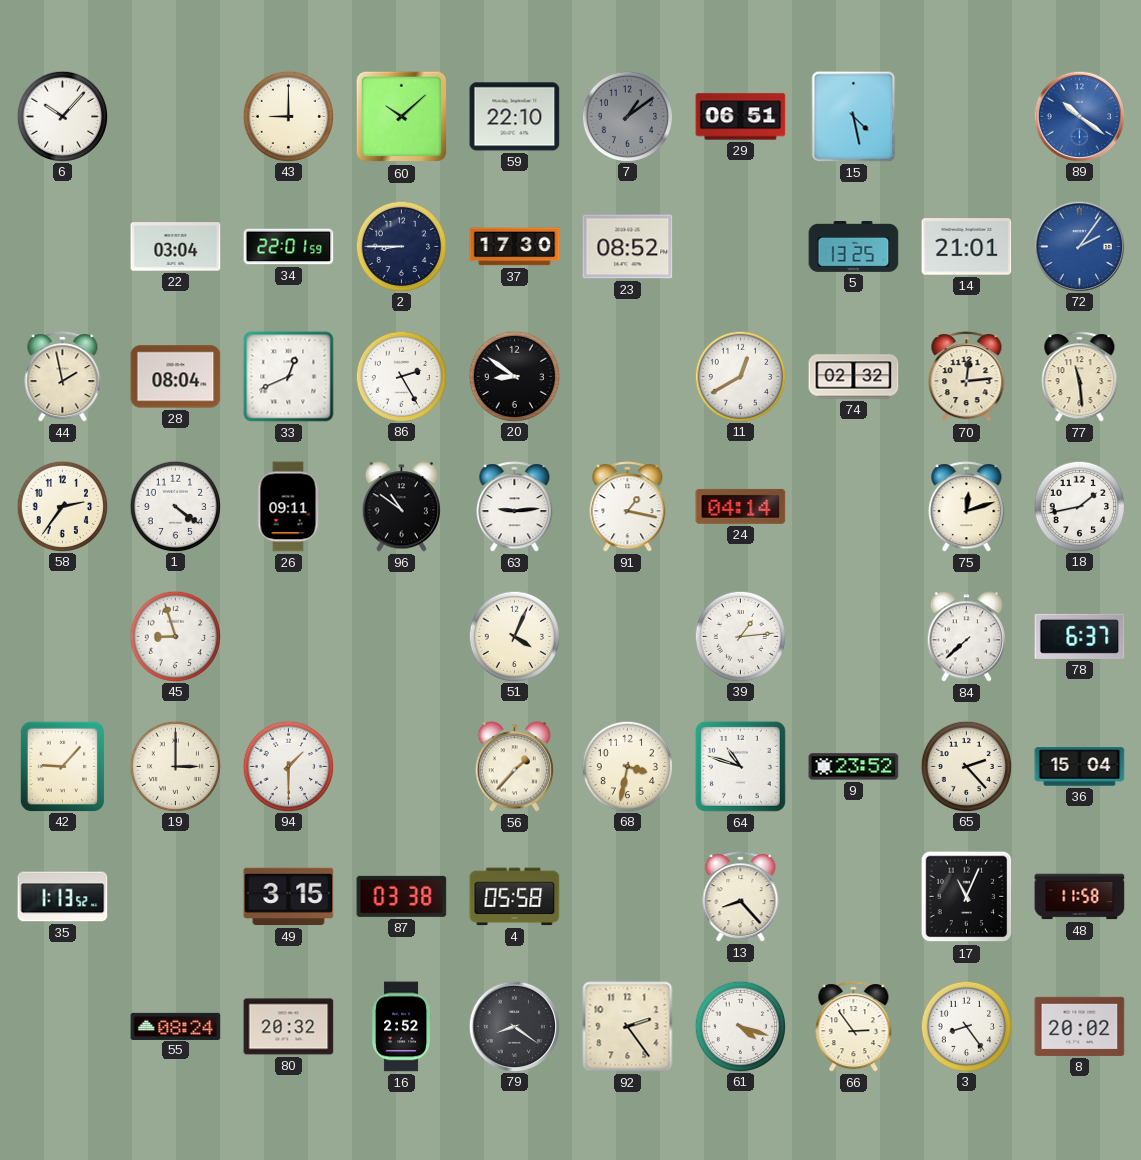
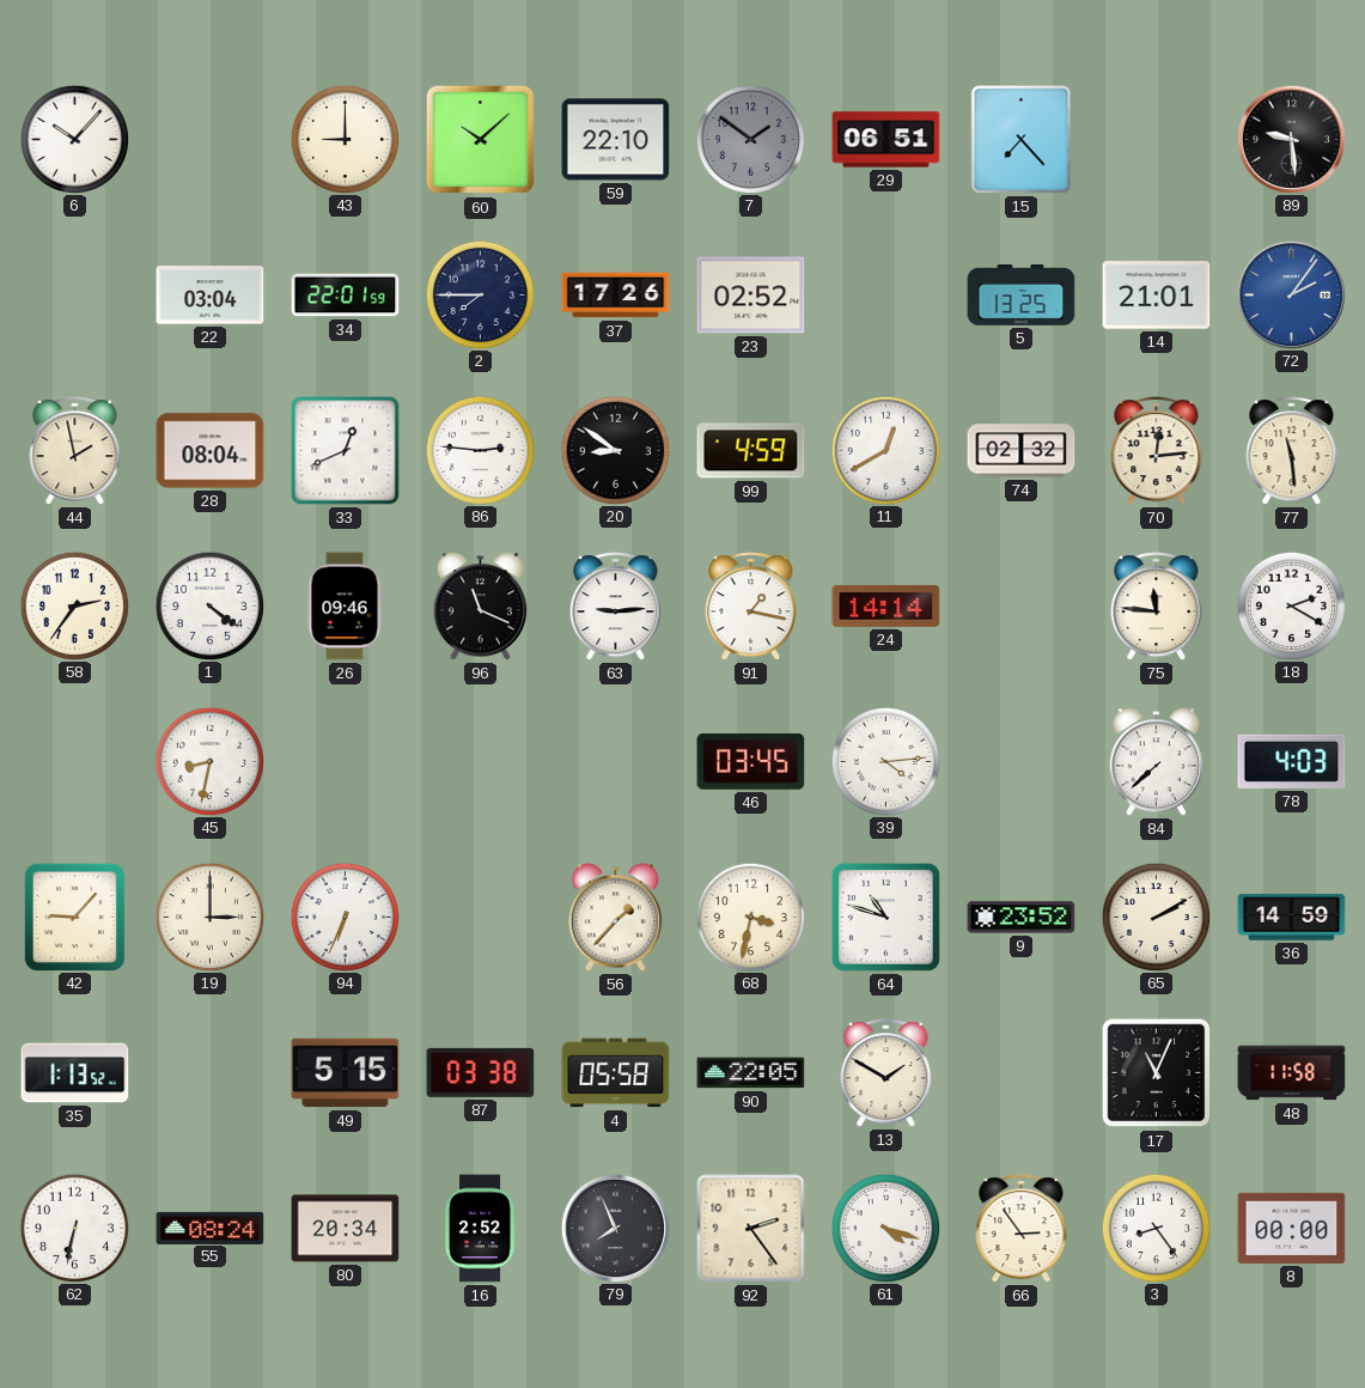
7: 1:09 -> 1:51 (750, 139)
15: 4:28 -> 7:23 (1022, 140)
89: 10:21 -> 9:29 (1291, 139)
89 dial: blue -> black (1291, 139)
2: 8:45 -> 7:45 (480, 294)
37: 17:30 -> 17:26 (616, 296)
23: 08:52 -> 02:52 (751, 296)
86: 2:25 -> 2:46 (480, 450)
99: none -> 4:59 (751, 451)
26: 09:11 -> 09:46 (345, 607)
96: 10:51 -> 11:19 (480, 607)
24: 04:14 -> 14:14 (886, 605)
75: 12:12 -> 11:46 (1157, 607)
18: 1:43 -> 2:20 (1291, 605)
45: 8:57 -> 8:32 (209, 761)
51: 4:04 -> none (514, 636)
46: none -> 03:45 (751, 761)
39: 1:14 -> 4:14 (885, 761)
78: 6:37 -> 4:03 (1292, 761)
94: 1:30 -> 6:34 (345, 917)
65: 2:23 -> 2:10 (1156, 917)
36: 15:04 -> 14:59 (1292, 918)
49: 3:15 -> 5:15 (346, 1073)
90: none -> 22:05 (751, 1073)
13: 8:23 -> 1:50 (886, 1073)
62: none -> 6:32 (74, 1228)
80: 20:32 -> 20:34 (346, 1229)
79: 8:21 -> 7:56 (615, 1228)
8: 20:02 -> 00:00 (1292, 1228)
